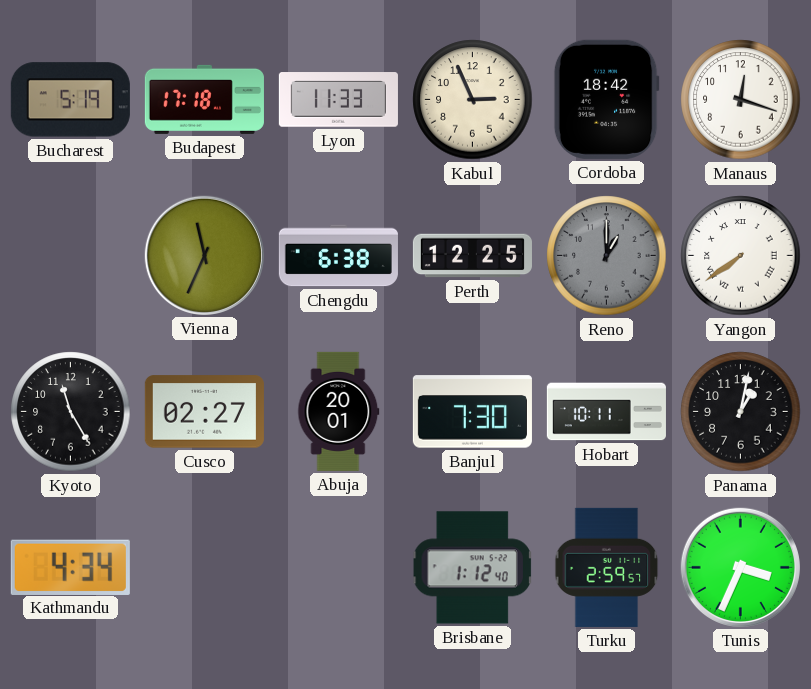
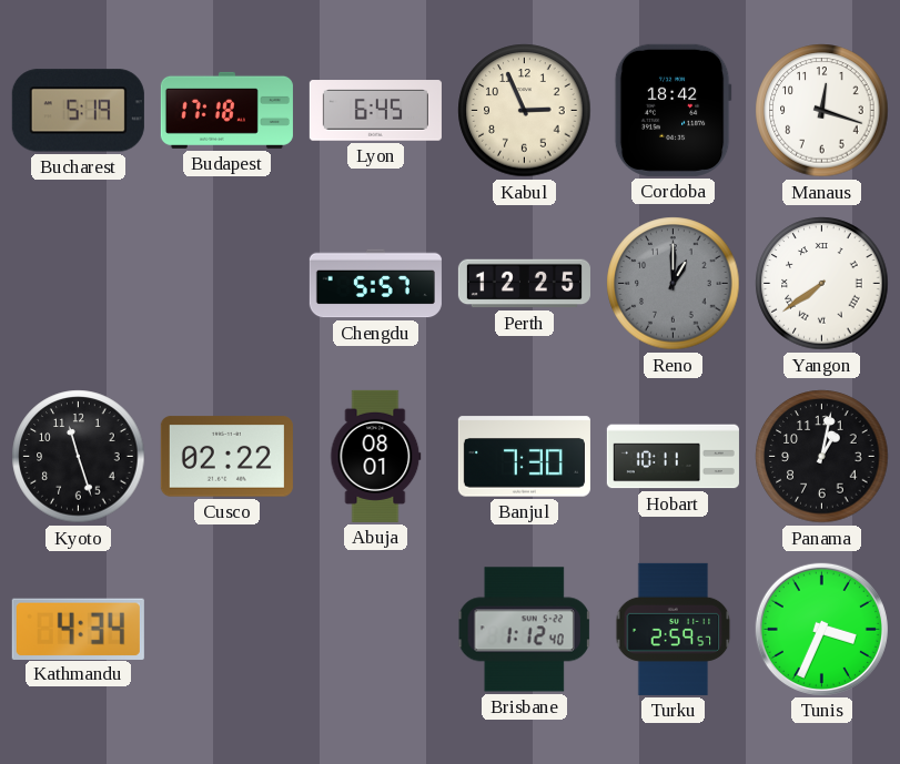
Lyon: 11:33 -> 6:45 (375, 111)
Vienna: 11:34 -> none (204, 255)
Chengdu: 6:38 -> 5:57 (375, 284)
Kyoto: 11:25 -> 11:27 (79, 457)
Cusco: 02:27 -> 02:22 (226, 457)
Abuja: 20:01 -> 08:01 (376, 456)
